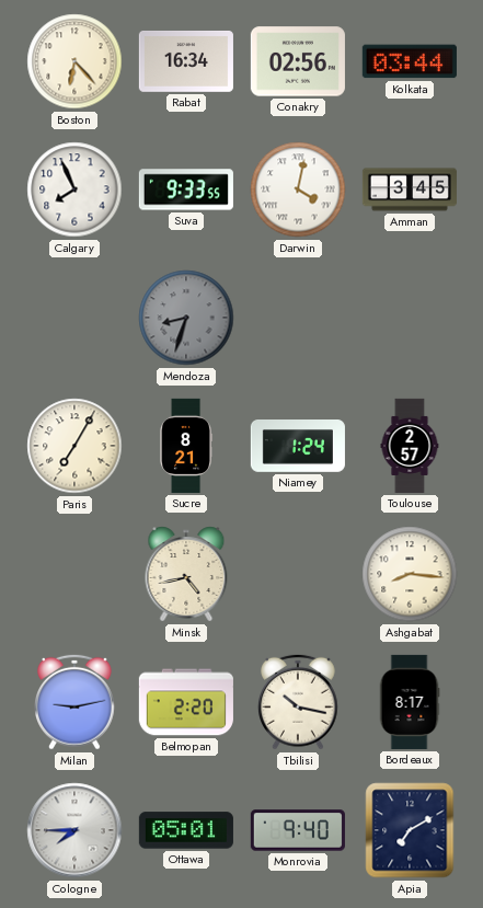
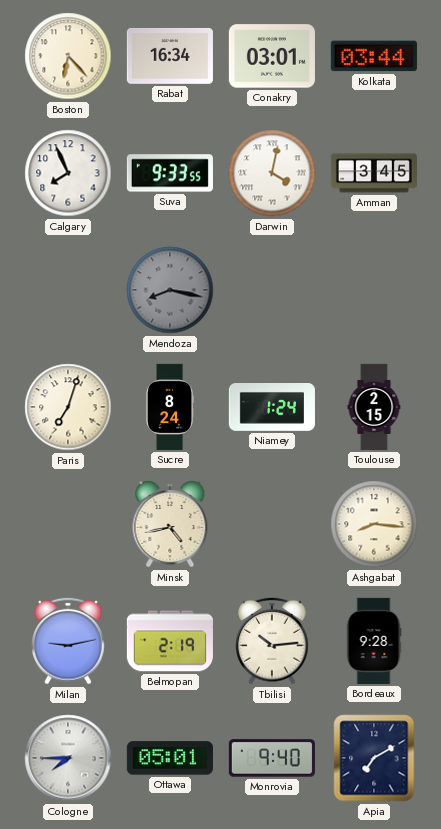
Conakry: 02:56 -> 03:01 (272, 56)
Mendoza: 8:33 -> 8:17 (170, 290)
Paris: 7:05 -> 7:03 (68, 407)
Sucre: 8:21 -> 8:24 (170, 407)
Toulouse: 2:57 -> 2:15 (374, 407)
Belmopan: 2:20 -> 2:19 (170, 641)
Tbilisi: 10:17 -> 10:14 (273, 641)
Bordeaux: 8:17 -> 9:28 (374, 641)
